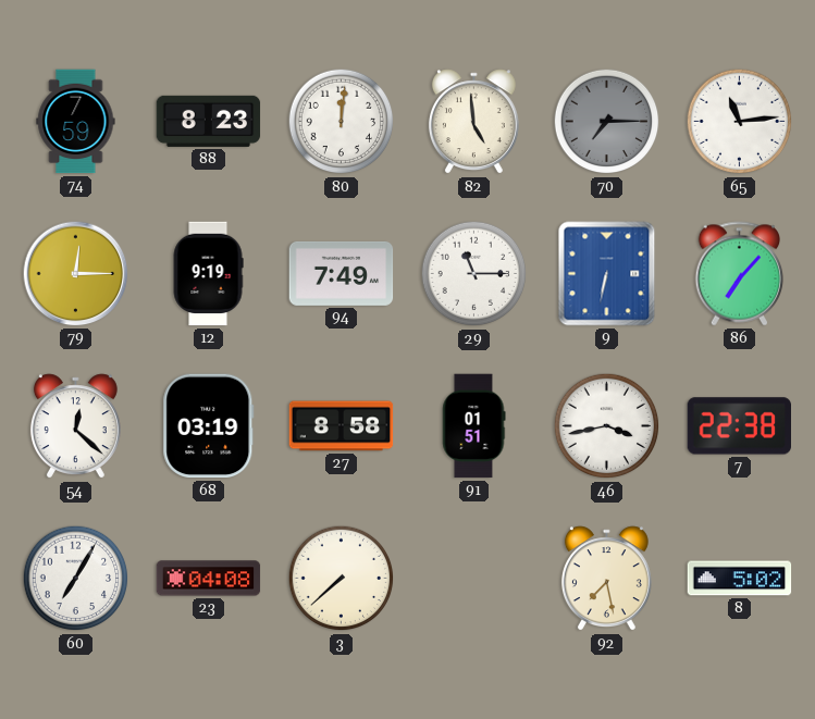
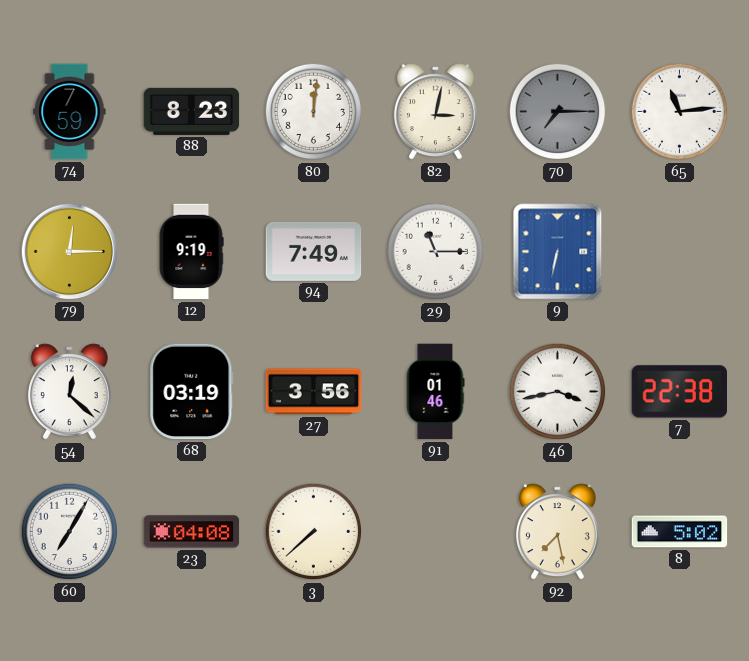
82: 4:59 -> 3:02 (435, 112)
86: 7:07 -> none (740, 274)
27: 8:58 -> 3:56 (314, 392)
91: 01:51 -> 01:46 (435, 392)
